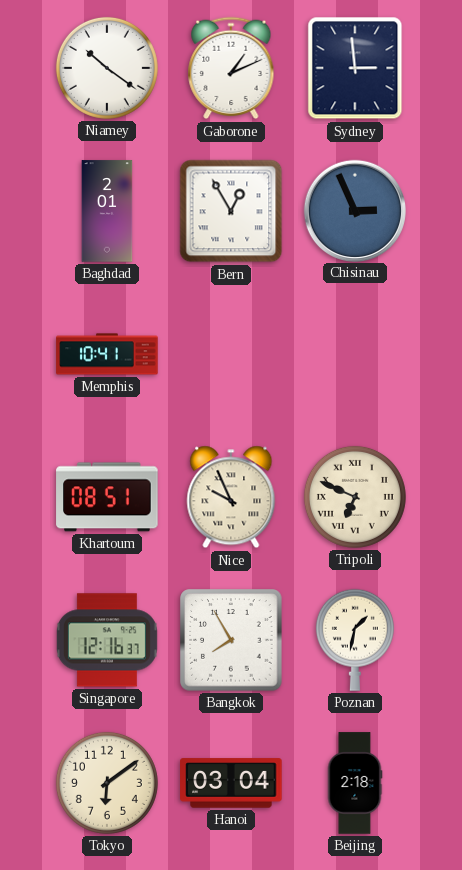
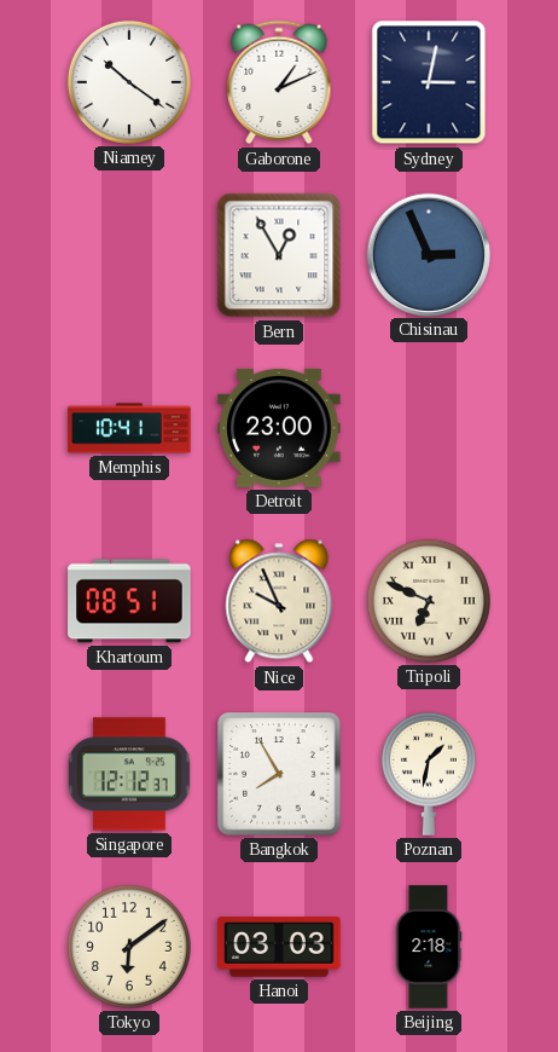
Sydney: 2:59 -> 3:02 (429, 82)
Baghdad: 2:01 -> none (107, 211)
Detroit: none -> 23:00 (279, 428)
Singapore: 12:16 -> 12:12 (129, 774)
Hanoi: 03:04 -> 03:03 (279, 947)
